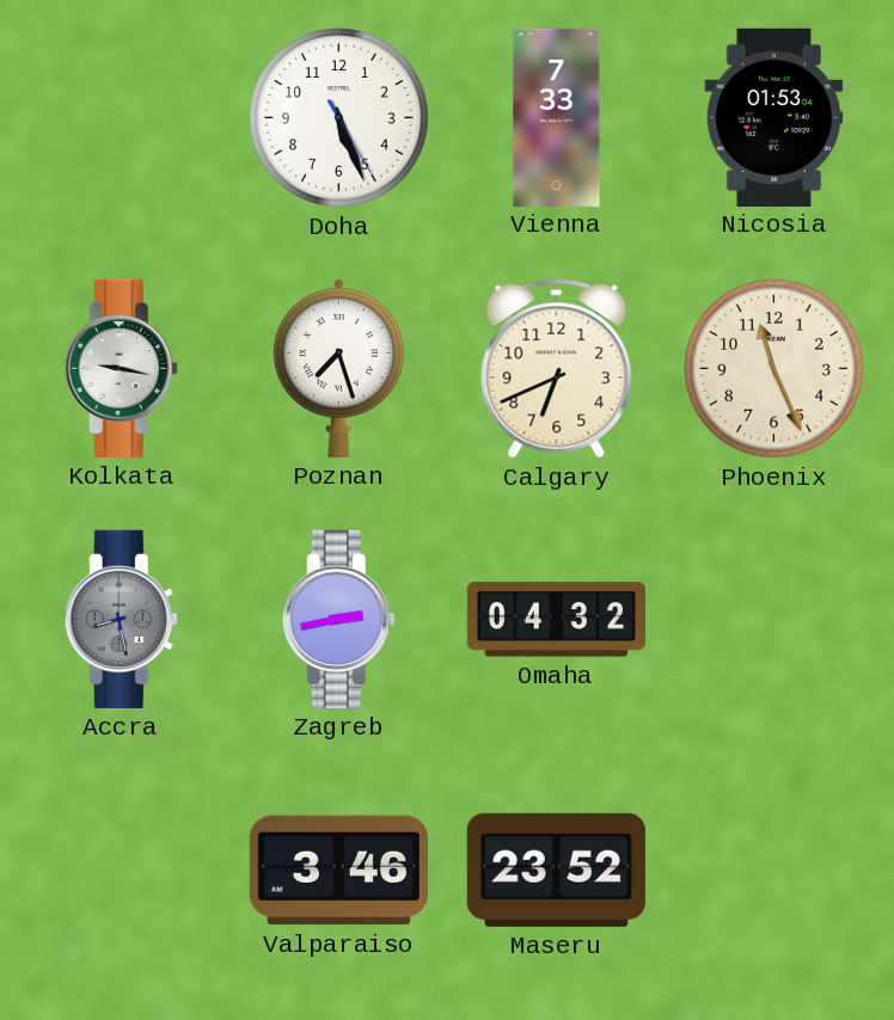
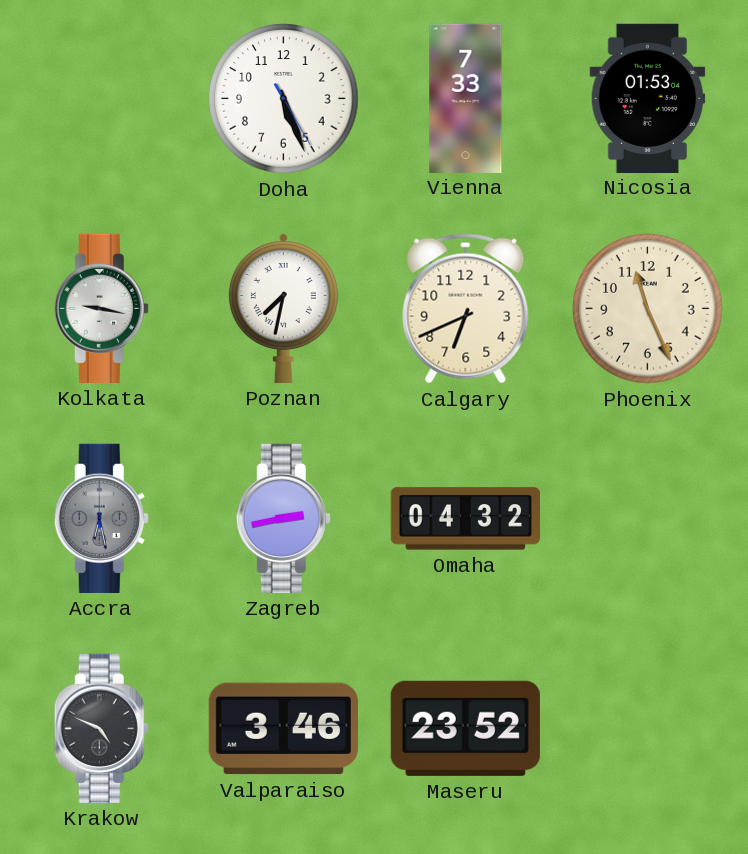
Poznan: 7:27 -> 7:32 (283, 308)
Accra: 8:28 -> 6:28 (101, 518)
Krakow: none -> 4:49 (101, 728)
